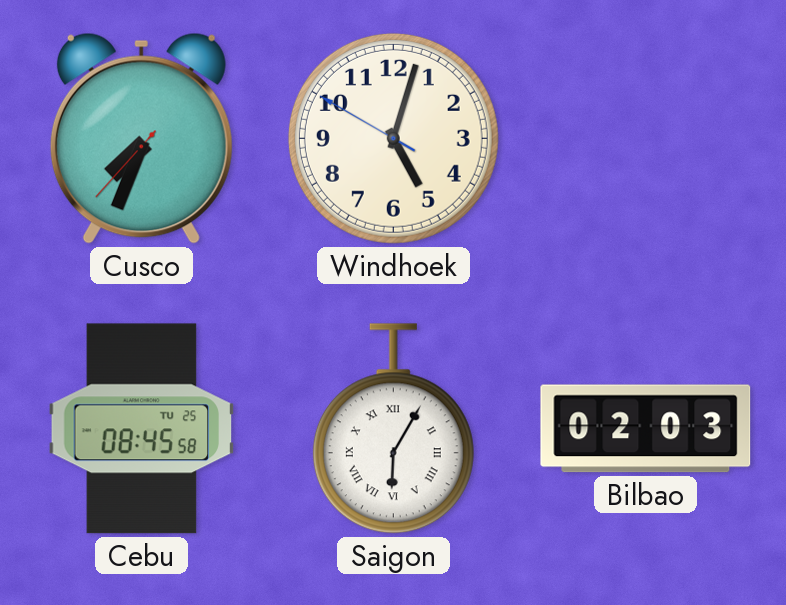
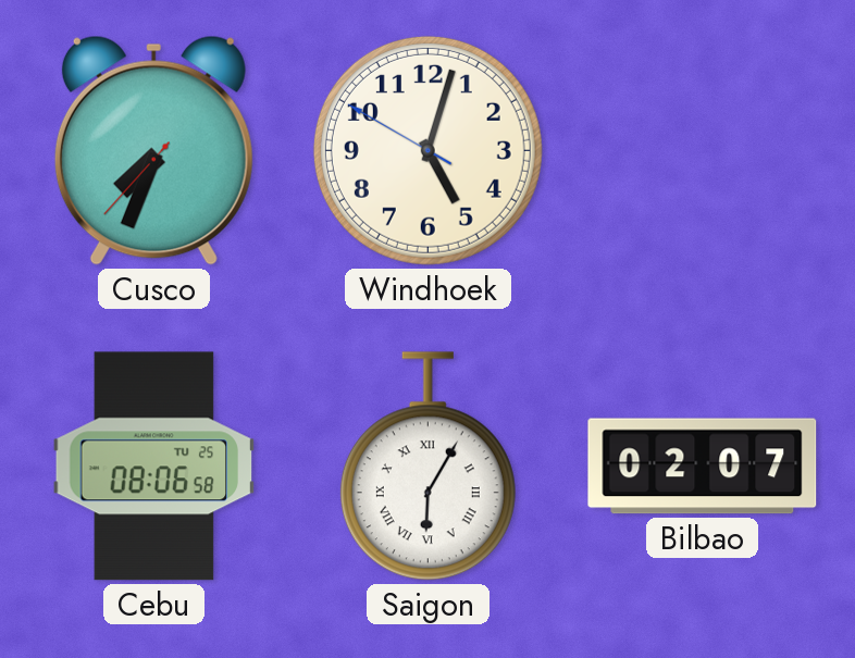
Cebu: 08:45 -> 08:06 (154, 467)
Bilbao: 02:03 -> 02:07 (703, 467)
